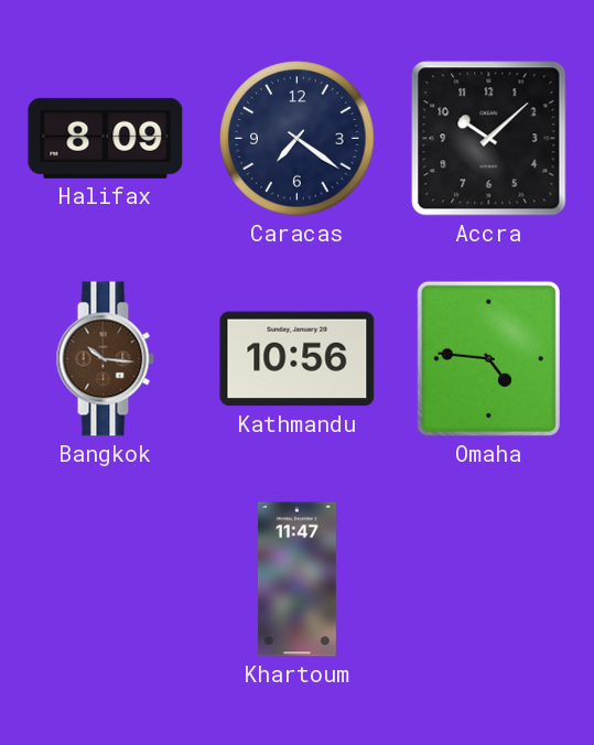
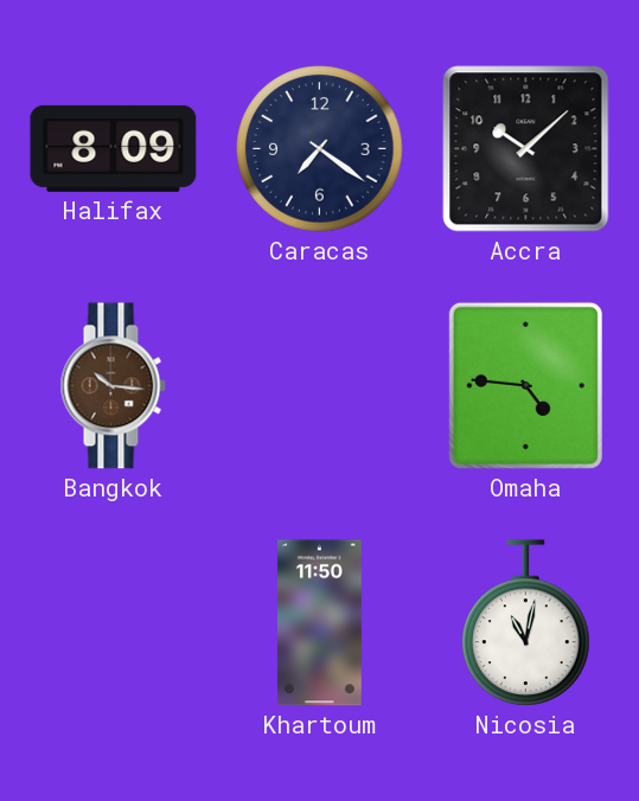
Kathmandu: 10:56 -> none (298, 359)
Khartoum: 11:47 -> 11:50 (319, 623)
Nicosia: none -> 11:02 (526, 623)
